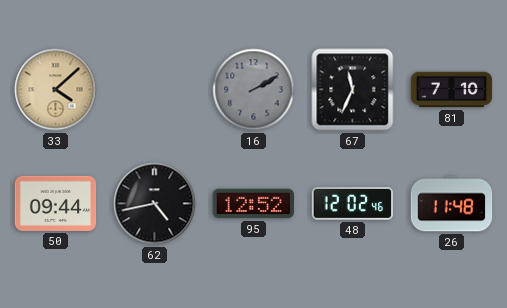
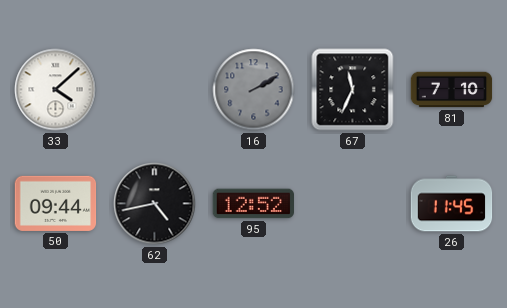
33 dial: champagne -> white (56, 90)
48: 12:02 -> none (353, 203)
26: 11:48 -> 11:45 (452, 204)
